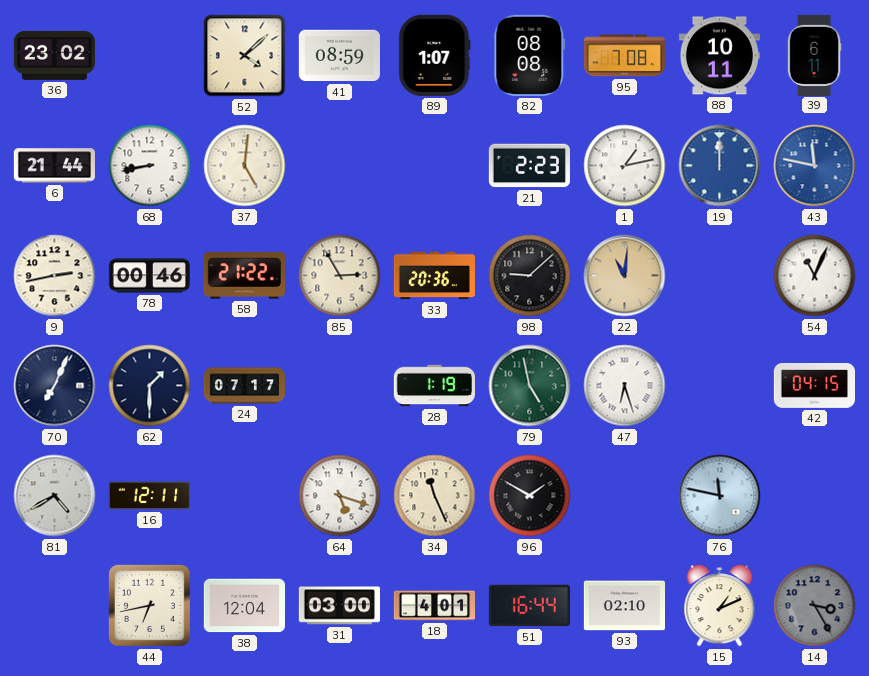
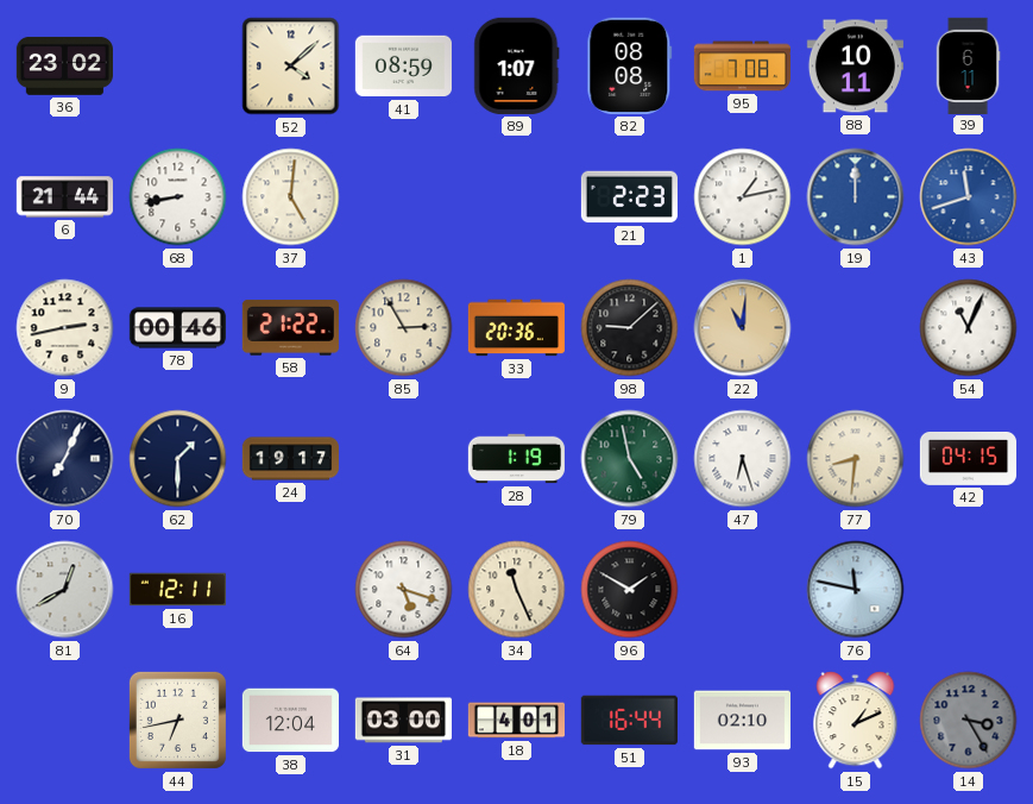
43: 11:47 -> 11:42 (969, 197)
24: 07:17 -> 19:17 (290, 459)
77: none -> 8:31 (856, 459)
81: 4:40 -> 12:40 (65, 590)
